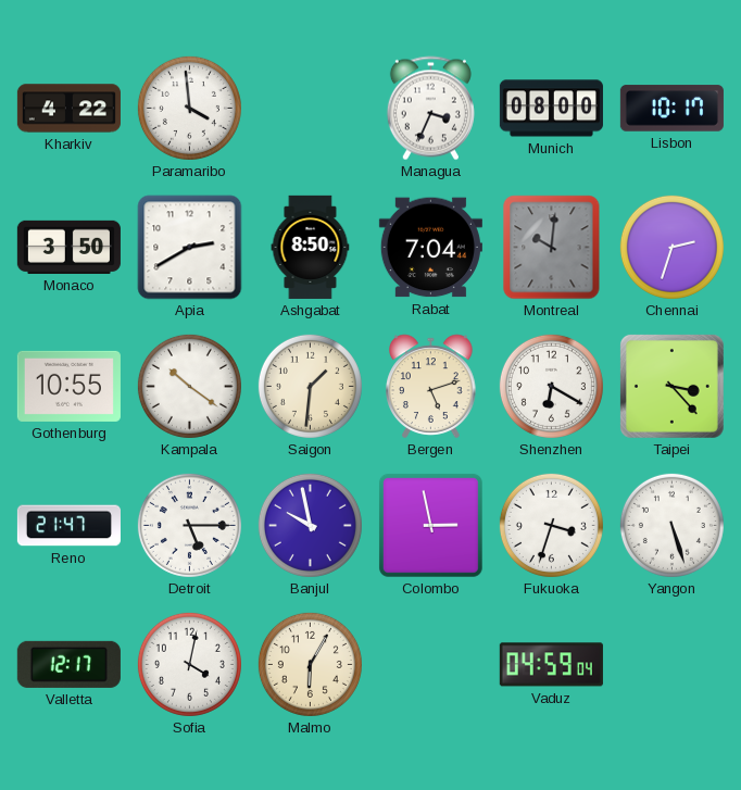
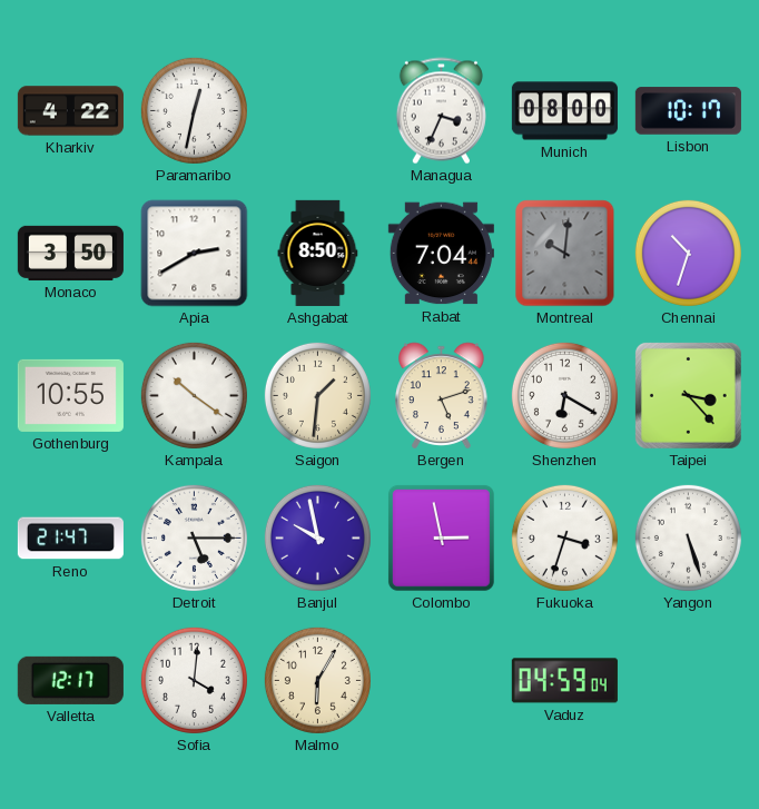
Paramaribo: 3:59 -> 12:32 (194, 110)
Chennai: 2:33 -> 10:33 (688, 253)
Sofia: 4:02 -> 4:01 (194, 680)
